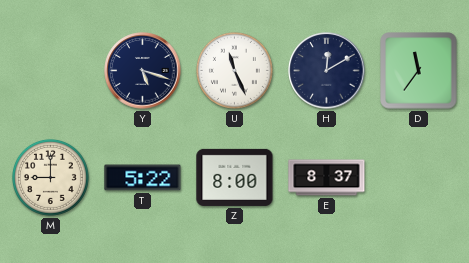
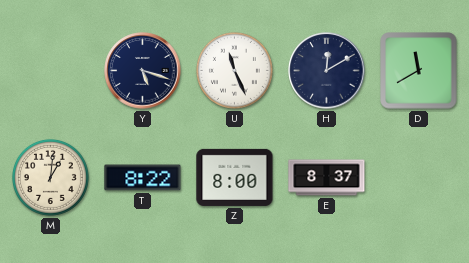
D: 11:36 -> 11:40 (419, 71)
M: 9:00 -> 1:01 (50, 177)
T: 5:22 -> 8:22 (143, 178)
